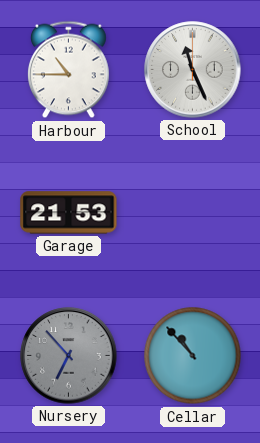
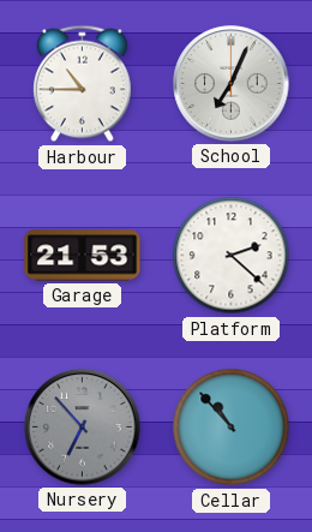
School: 11:26 -> 7:04 (232, 84)
Platform: none -> 2:22 (232, 256)
